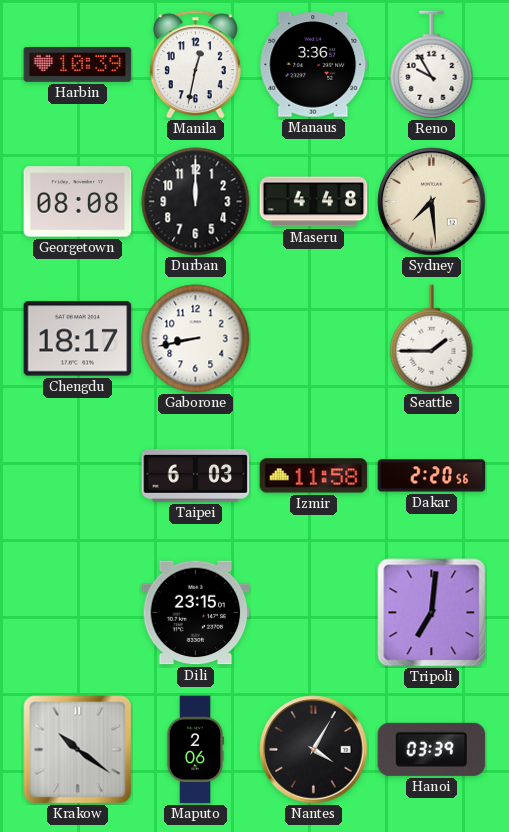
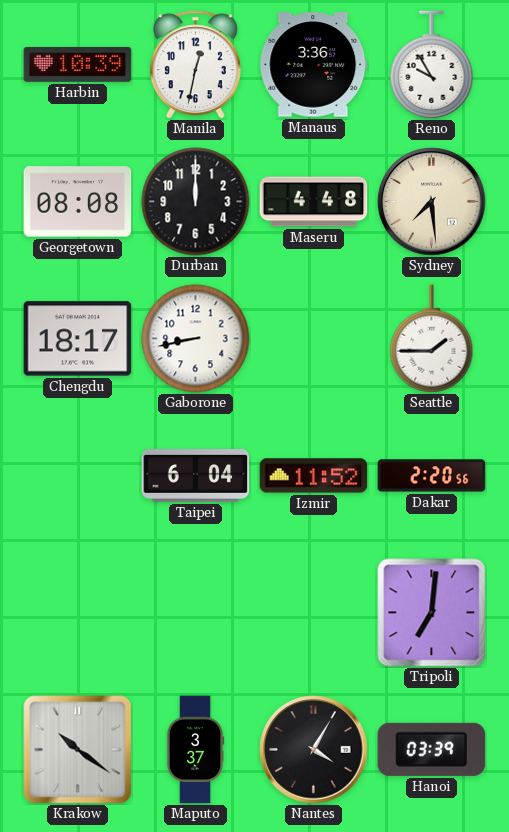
Taipei: 6:03 -> 6:04 (196, 476)
Izmir: 11:58 -> 11:52 (314, 476)
Dili: 23:15 -> none (196, 613)
Maputo: 2:06 -> 3:37 (195, 750)
